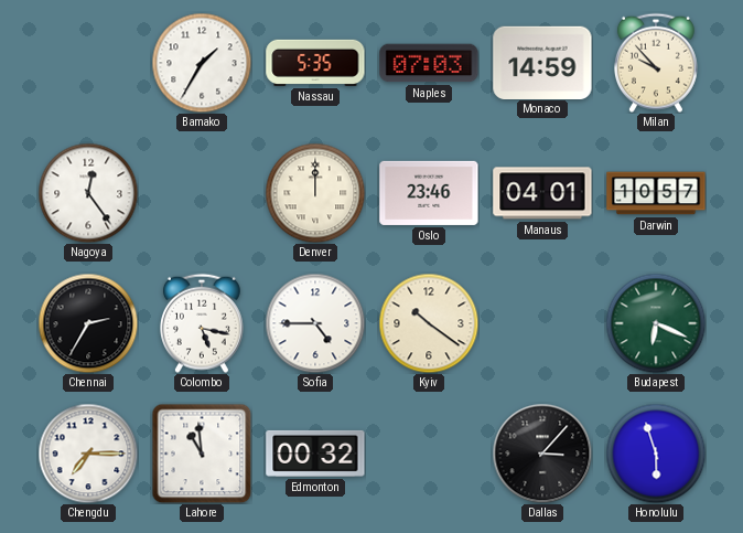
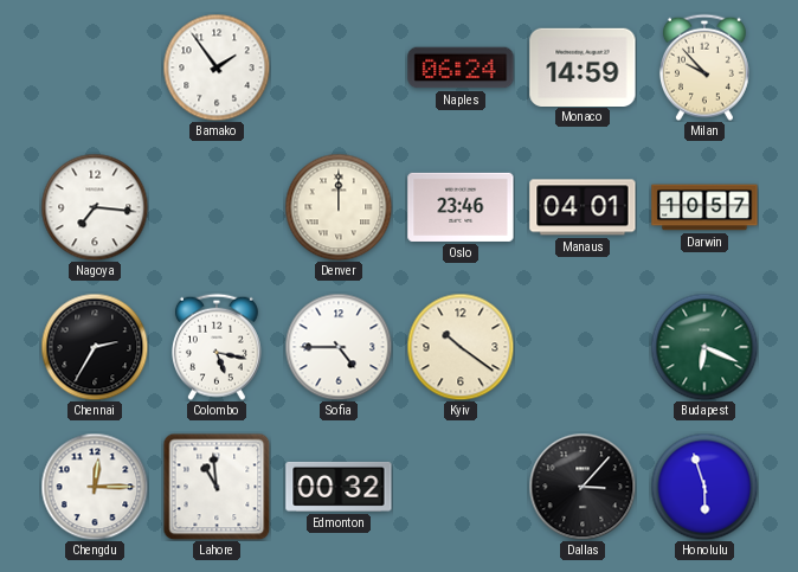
Bamako: 1:35 -> 1:54 (217, 68)
Nassau: 5:35 -> none (315, 63)
Naples: 07:03 -> 06:24 (461, 68)
Nagoya: 12:24 -> 7:16 (95, 207)
Chengdu: 7:15 -> 12:15 (95, 487)
